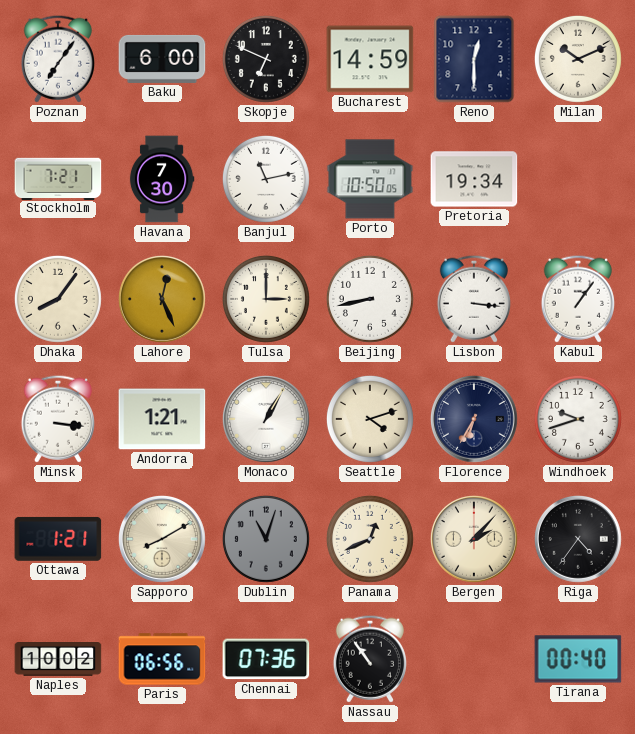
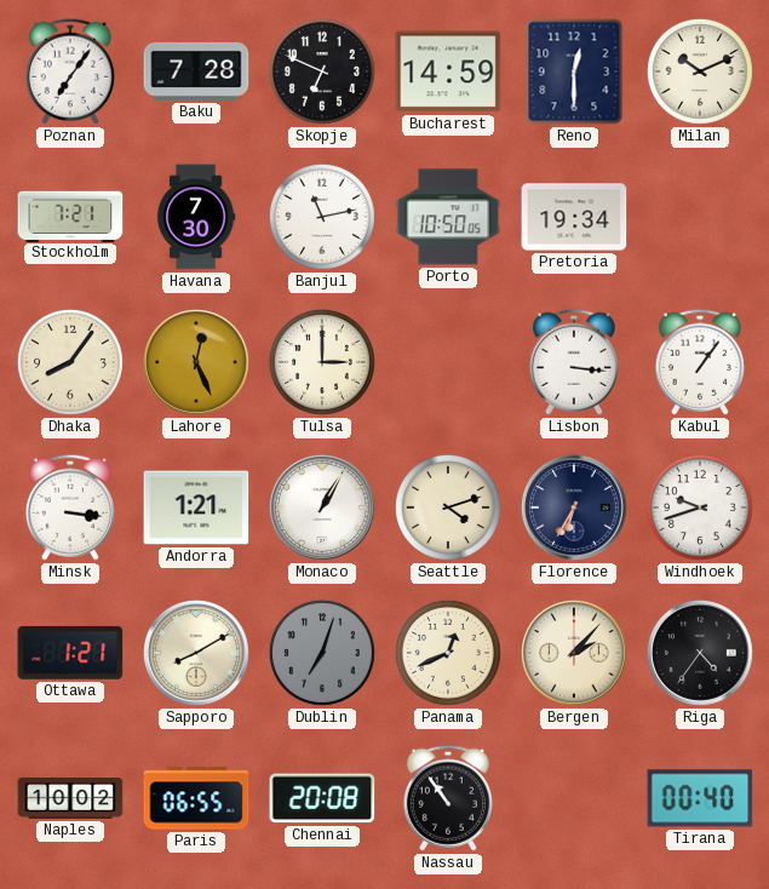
Baku: 6:00 -> 7:28 (196, 71)
Beijing: 8:43 -> none (370, 299)
Dublin: 11:03 -> 7:03 (322, 653)
Paris: 06:56 -> 06:55 (196, 798)
Chennai: 07:36 -> 20:08 (322, 798)
